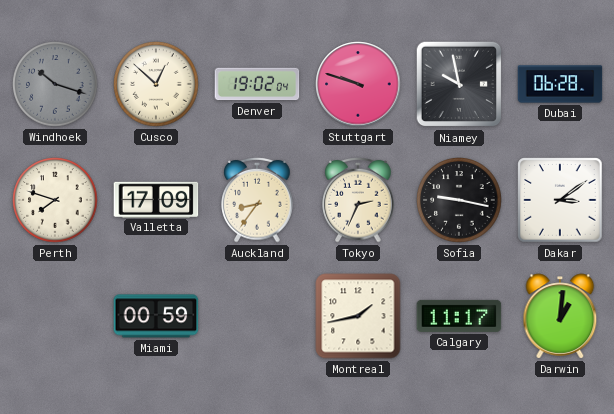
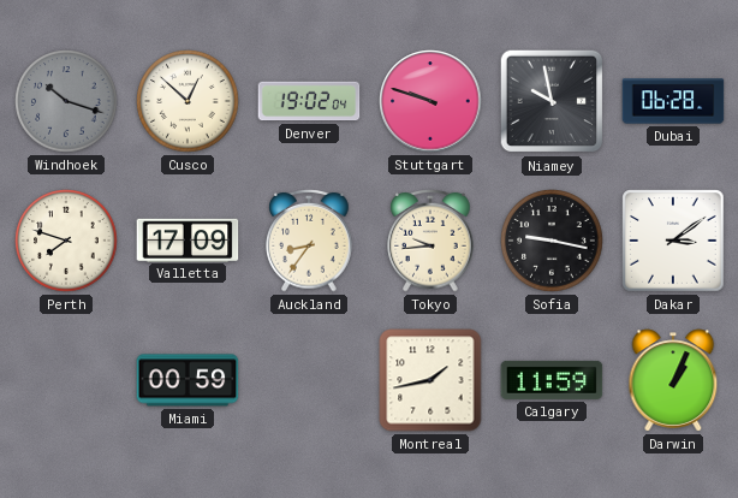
Tokyo: 2:34 -> 9:44 (430, 241)
Calgary: 11:17 -> 11:59 (552, 380)
Darwin: 1:01 -> 1:04 (673, 380)
